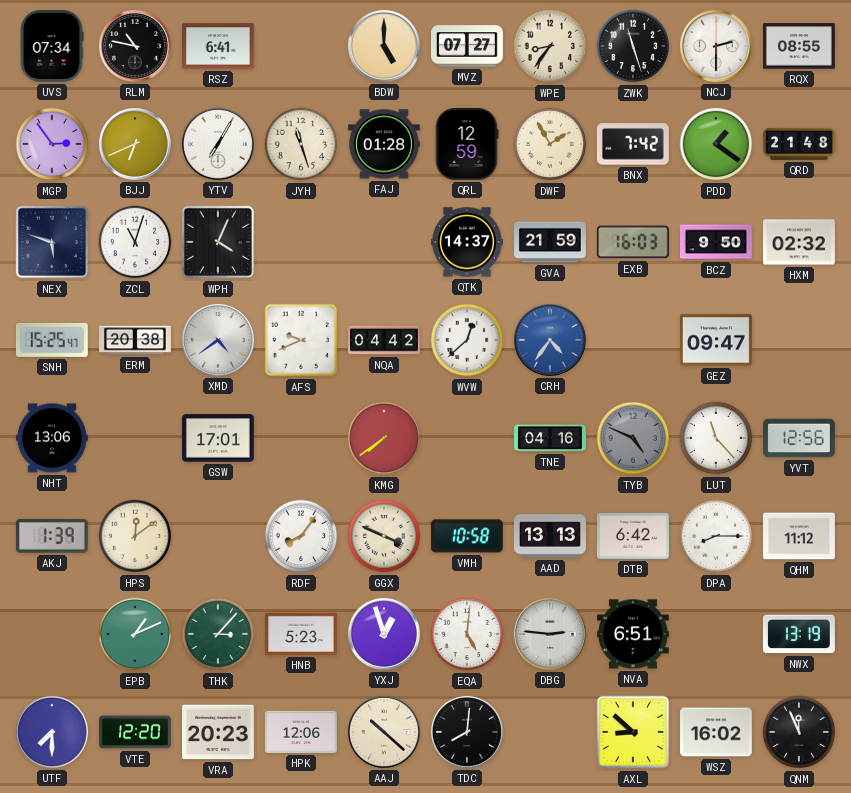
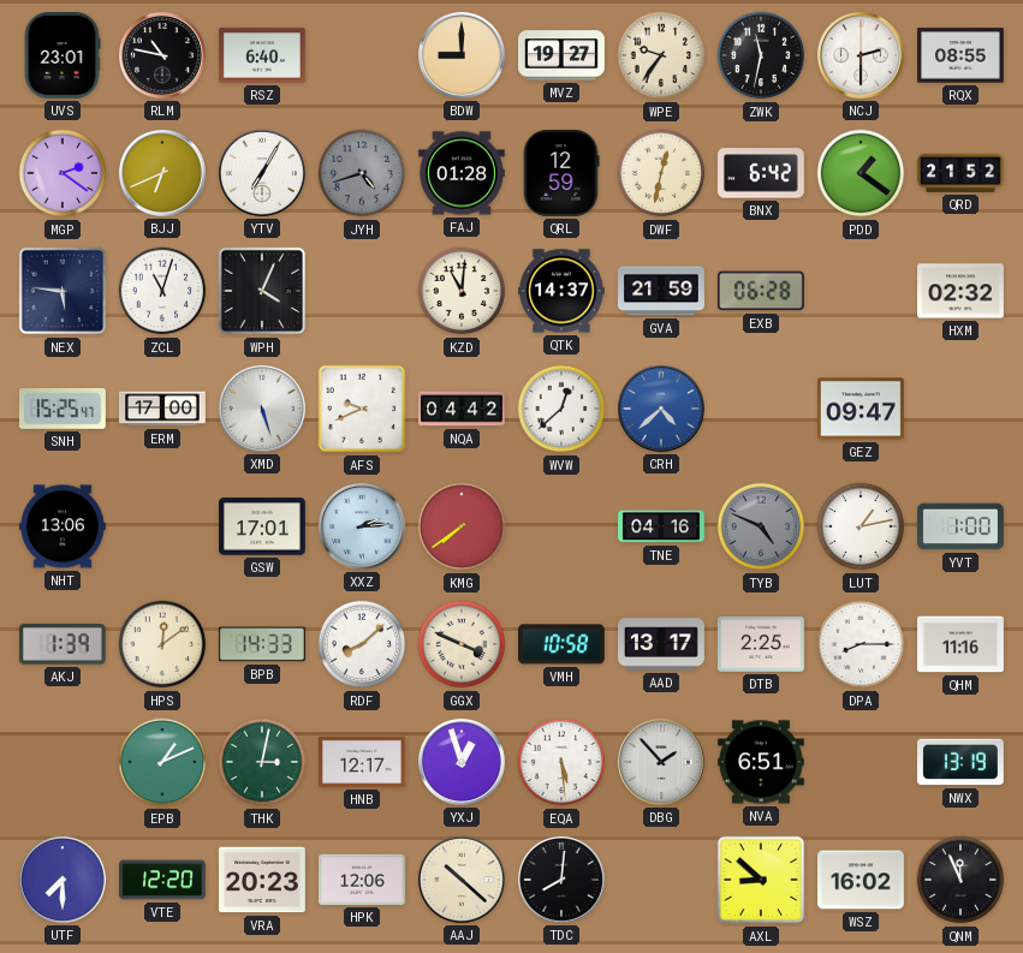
UVS: 07:34 -> 23:01 (63, 56)
RSZ: 6:41 -> 6:40 (263, 55)
BDW: 5:00 -> 9:00 (462, 55)
MVZ: 07:27 -> 19:27 (563, 55)
WPE: 8:36 -> 9:36 (661, 55)
ZWK: 11:27 -> 11:32 (761, 55)
MGP: 2:54 -> 2:21 (63, 173)
JYH: 11:27 -> 4:42 (362, 173)
JYH dial: cream -> grey (362, 173)
DWF: 1:55 -> 12:32 (661, 173)
BNX: 7:42 -> 6:42 (761, 173)
QRD: 21:48 -> 21:52 (962, 173)
NEX: 5:48 -> 5:46 (63, 291)
KZD: none -> 11:01 (462, 291)
EXB: 16:03 -> 06:28 (761, 291)
BCZ: 9:50 -> none (716, 242)
ERM: 20:38 -> 17:00 (163, 409)
XMD: 4:39 -> 5:27 (262, 409)
CRH: 4:36 -> 4:38 (661, 409)
XXZ: none -> 2:14 (362, 526)
LUT: 11:23 -> 1:13 (861, 526)
YVT: 12:56 -> 1:00 (962, 526)
BPB: none -> 14:33 (262, 644)
RDF: 8:06 -> 8:08 (362, 644)
AAD: 13:13 -> 13:17 (662, 644)
DTB: 6:42 -> 2:25 (762, 644)
QHM: 11:12 -> 11:16 (962, 644)
THK: 3:07 -> 3:02 (262, 762)
HNB: 5:23 -> 12:17 (363, 762)
EQA: 5:01 -> 5:29 (561, 762)
DBG: 2:46 -> 1:53 (661, 762)
